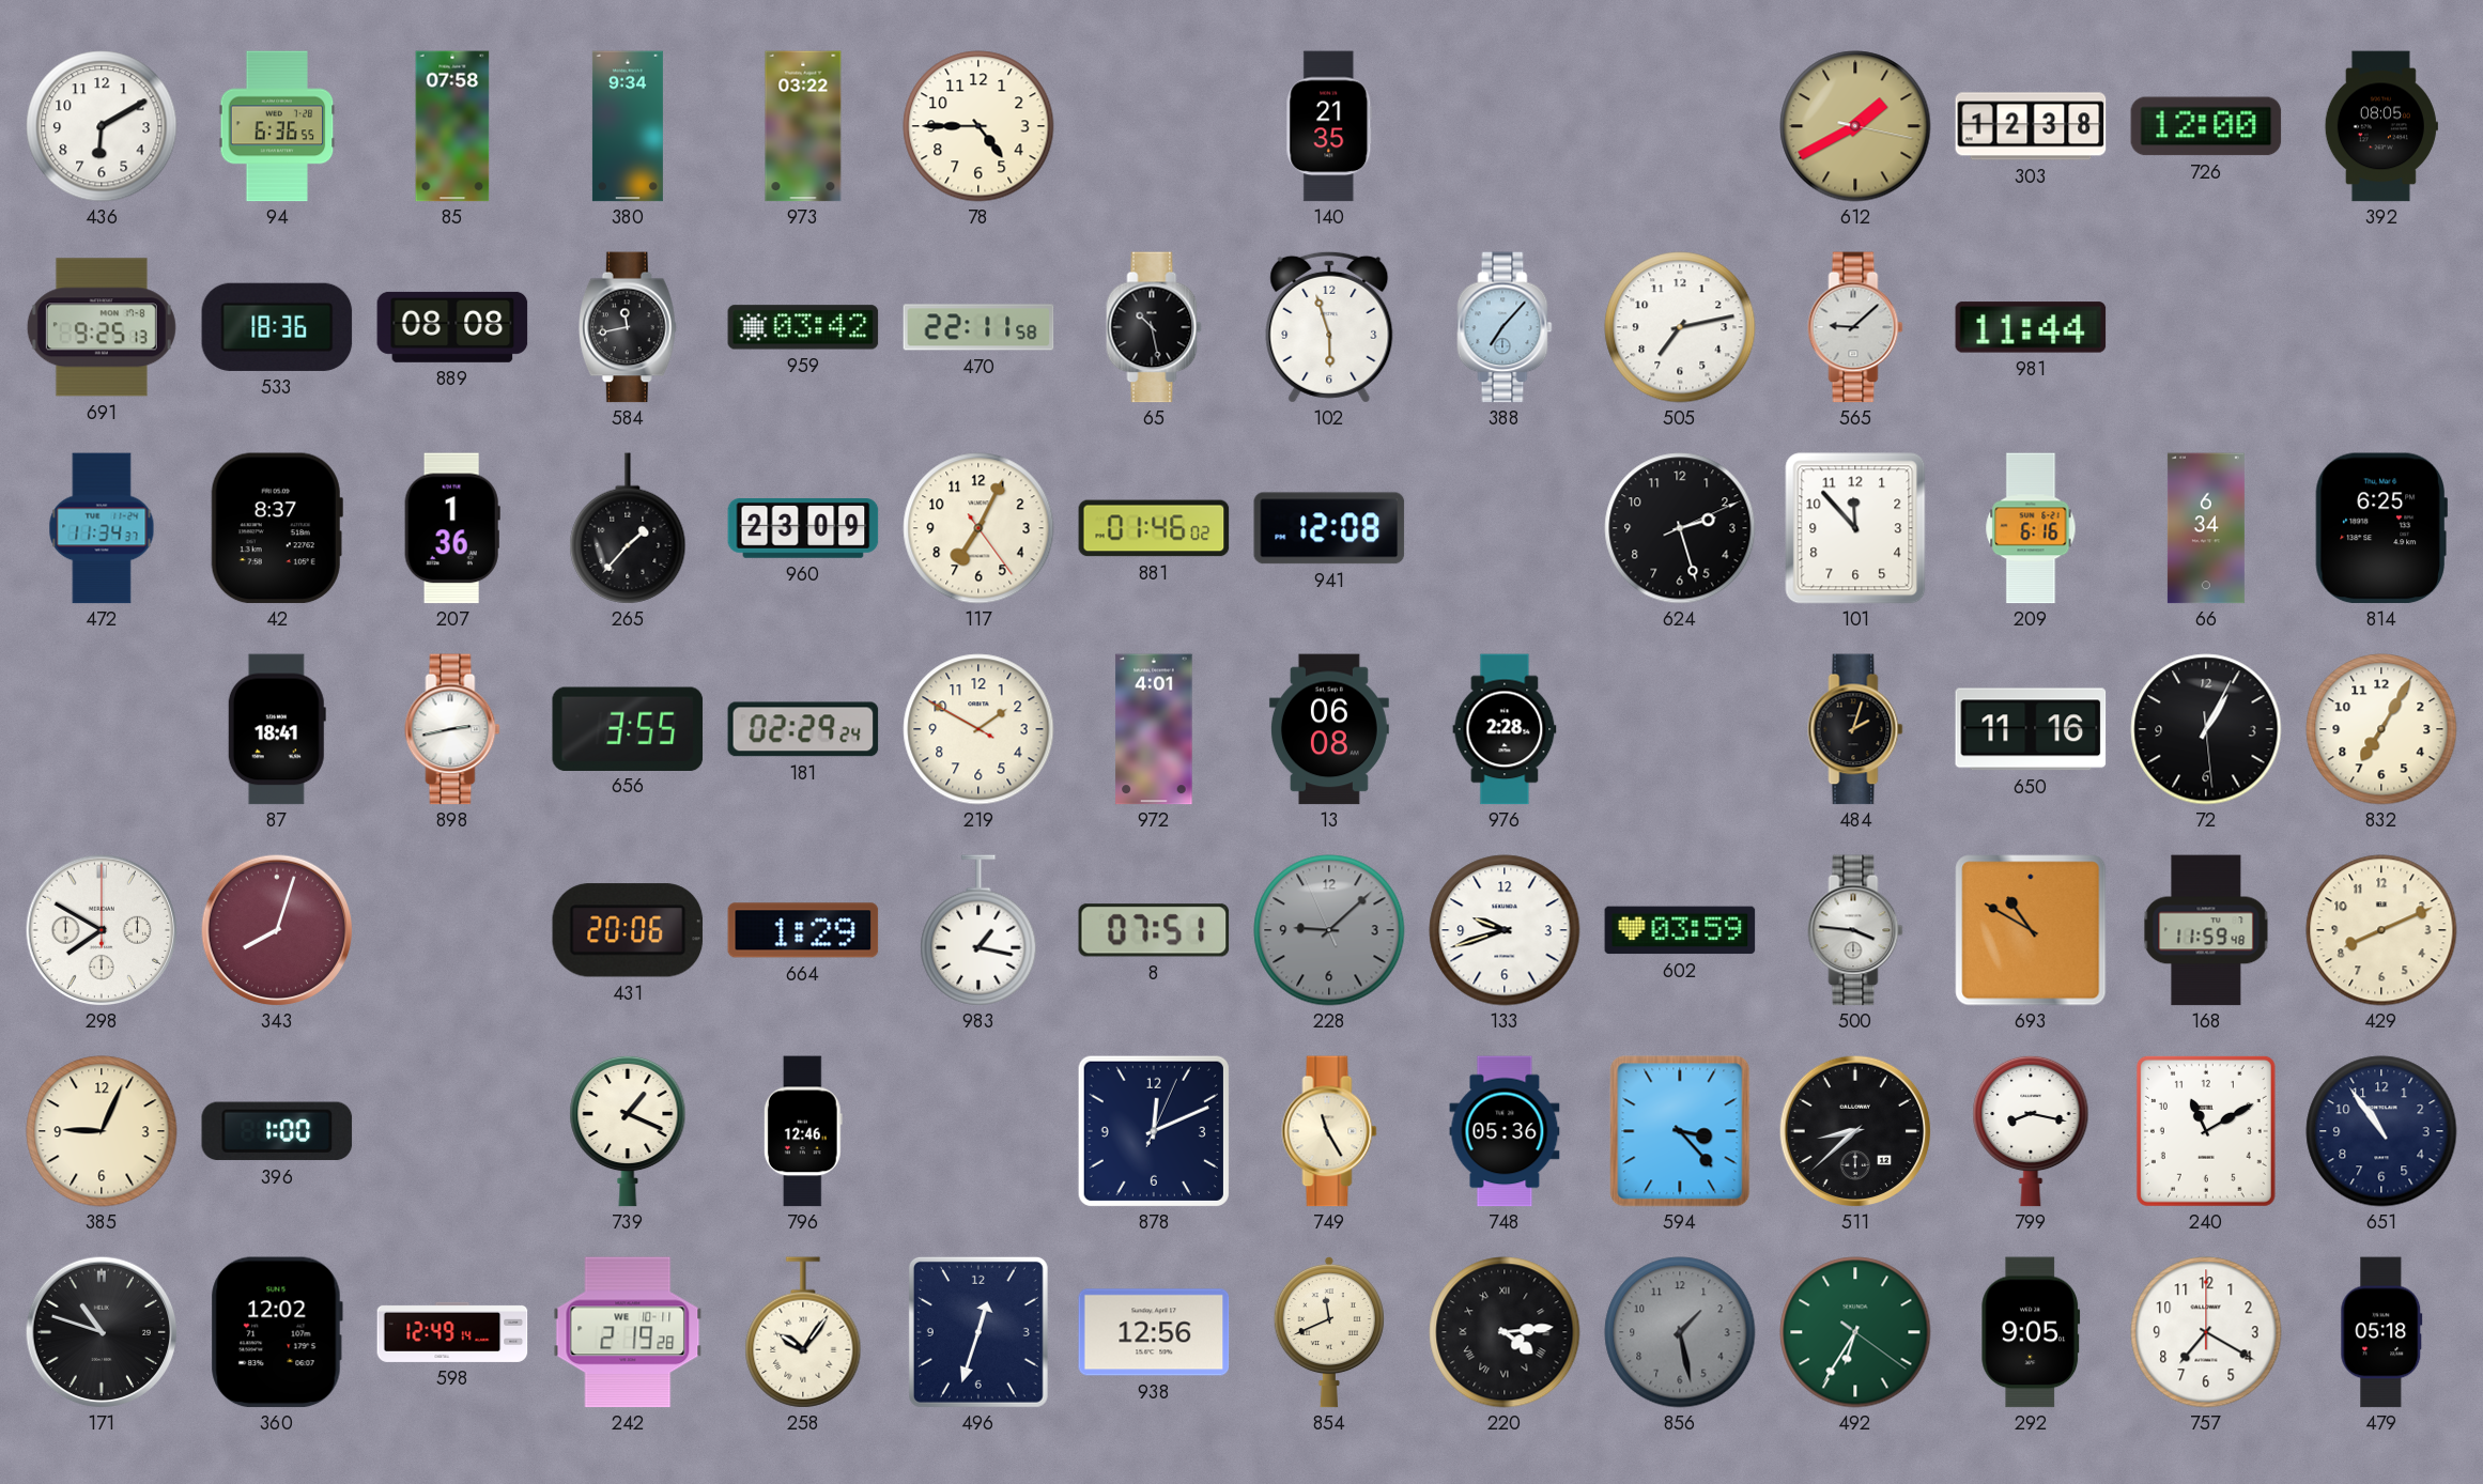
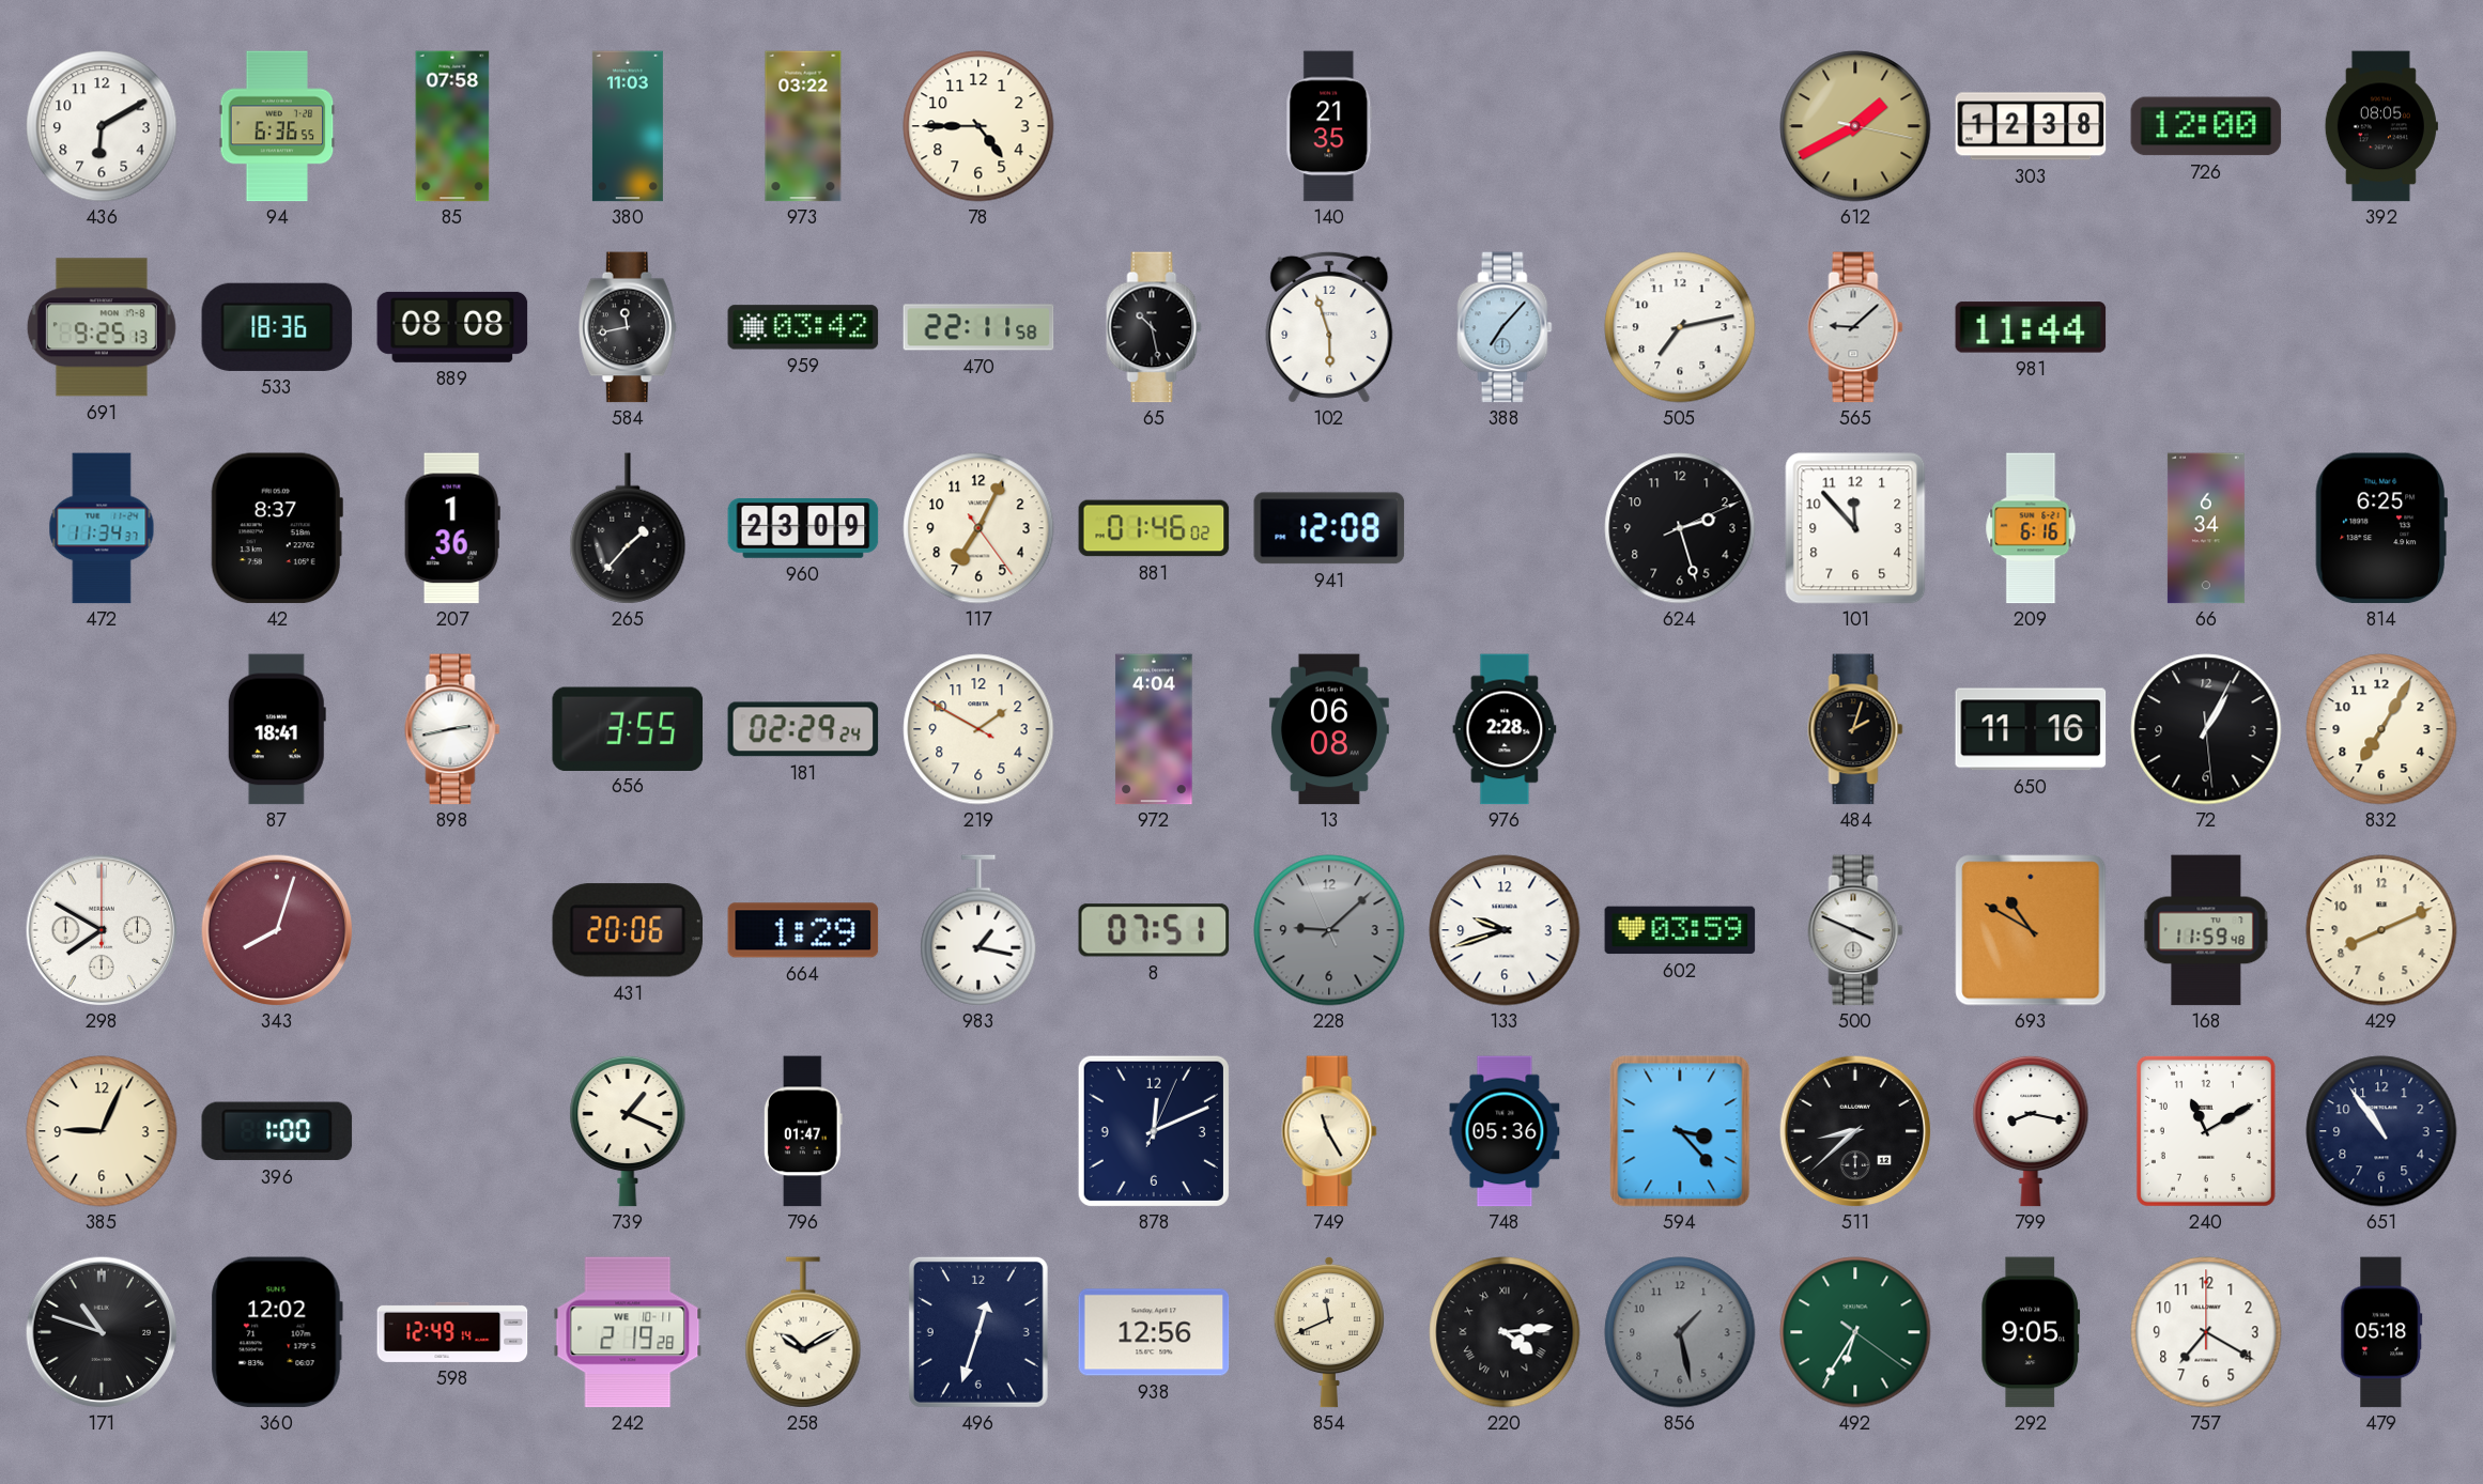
380: 9:34 -> 11:03 (628, 126)
972: 4:01 -> 4:04 (1154, 729)
500: 3:46 -> 3:49 (1855, 930)
796: 12:46 -> 01:47 (803, 1131)
258: 10:06 -> 10:10 (803, 1332)
